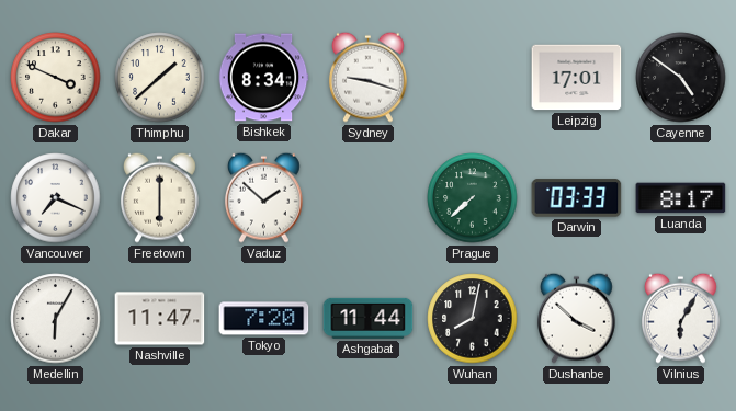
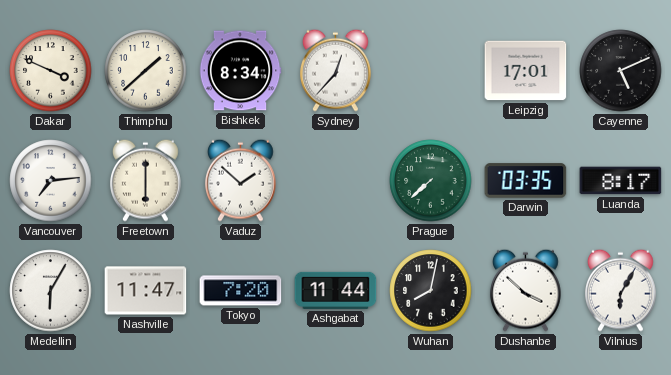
Sydney: 9:18 -> 12:37 (335, 70)
Cayenne: 4:51 -> 5:11 (621, 71)
Vancouver: 7:19 -> 7:14 (51, 181)
Darwin: 03:33 -> 03:35 (526, 181)
